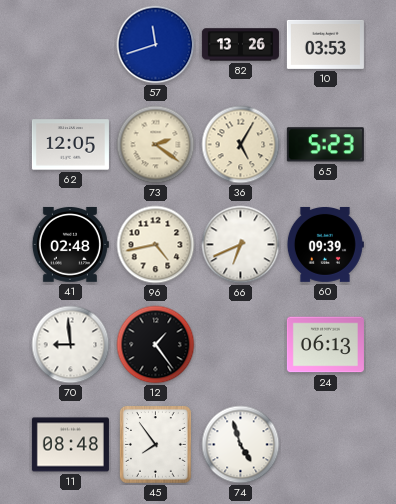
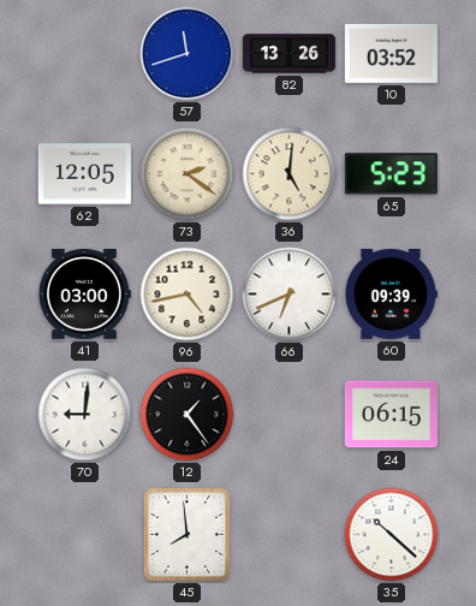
10: 03:53 -> 03:52 (391, 53)
36: 5:05 -> 5:01 (290, 174)
41: 02:48 -> 03:00 (84, 293)
70: 8:59 -> 9:01 (85, 415)
24: 06:13 -> 06:15 (391, 415)
11: 08:48 -> none (70, 445)
45: 7:54 -> 7:59 (186, 535)
74: 4:57 -> none (241, 445)
35: none -> 10:22 (392, 535)
